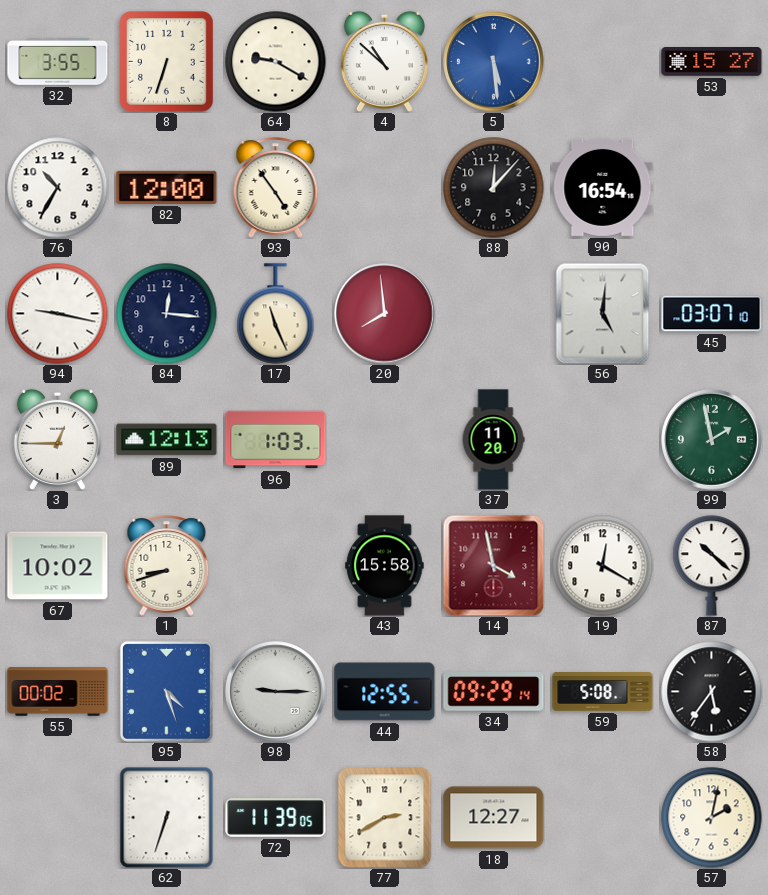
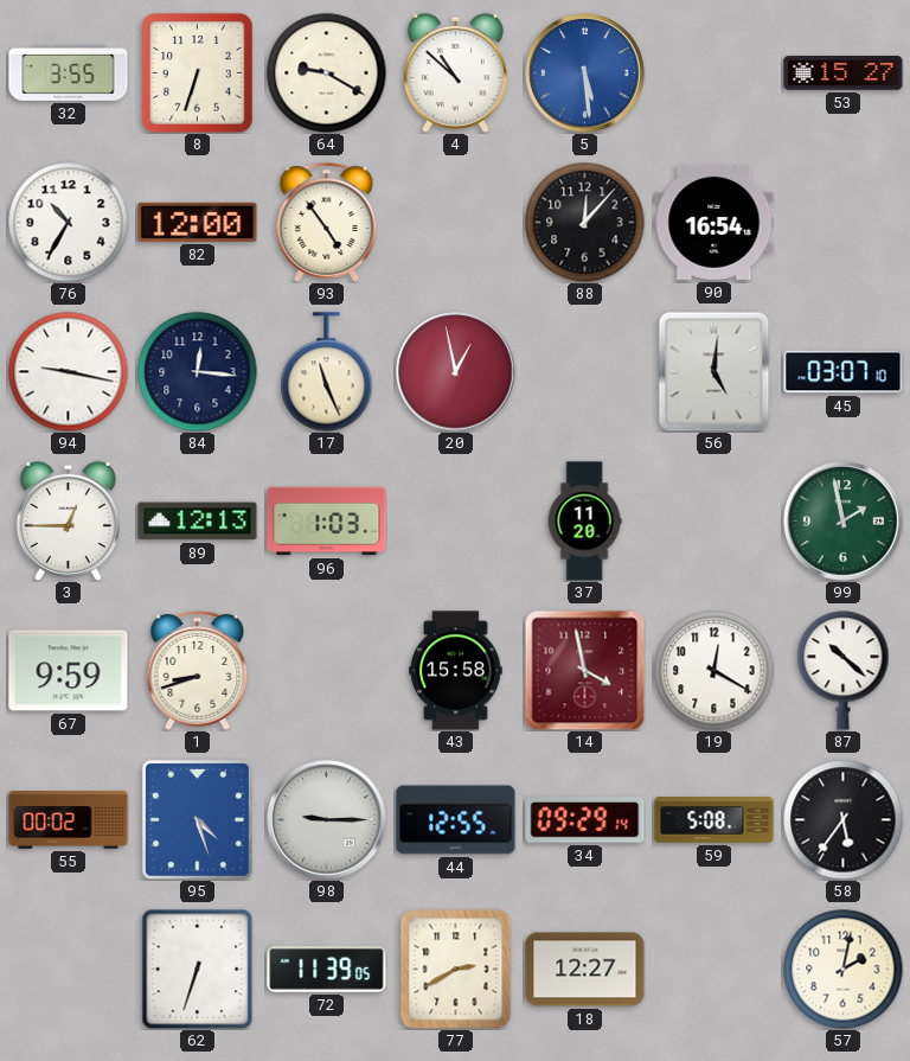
20: 7:59 -> 12:58 (456, 372)
67: 10:02 -> 9:59 (69, 671)
